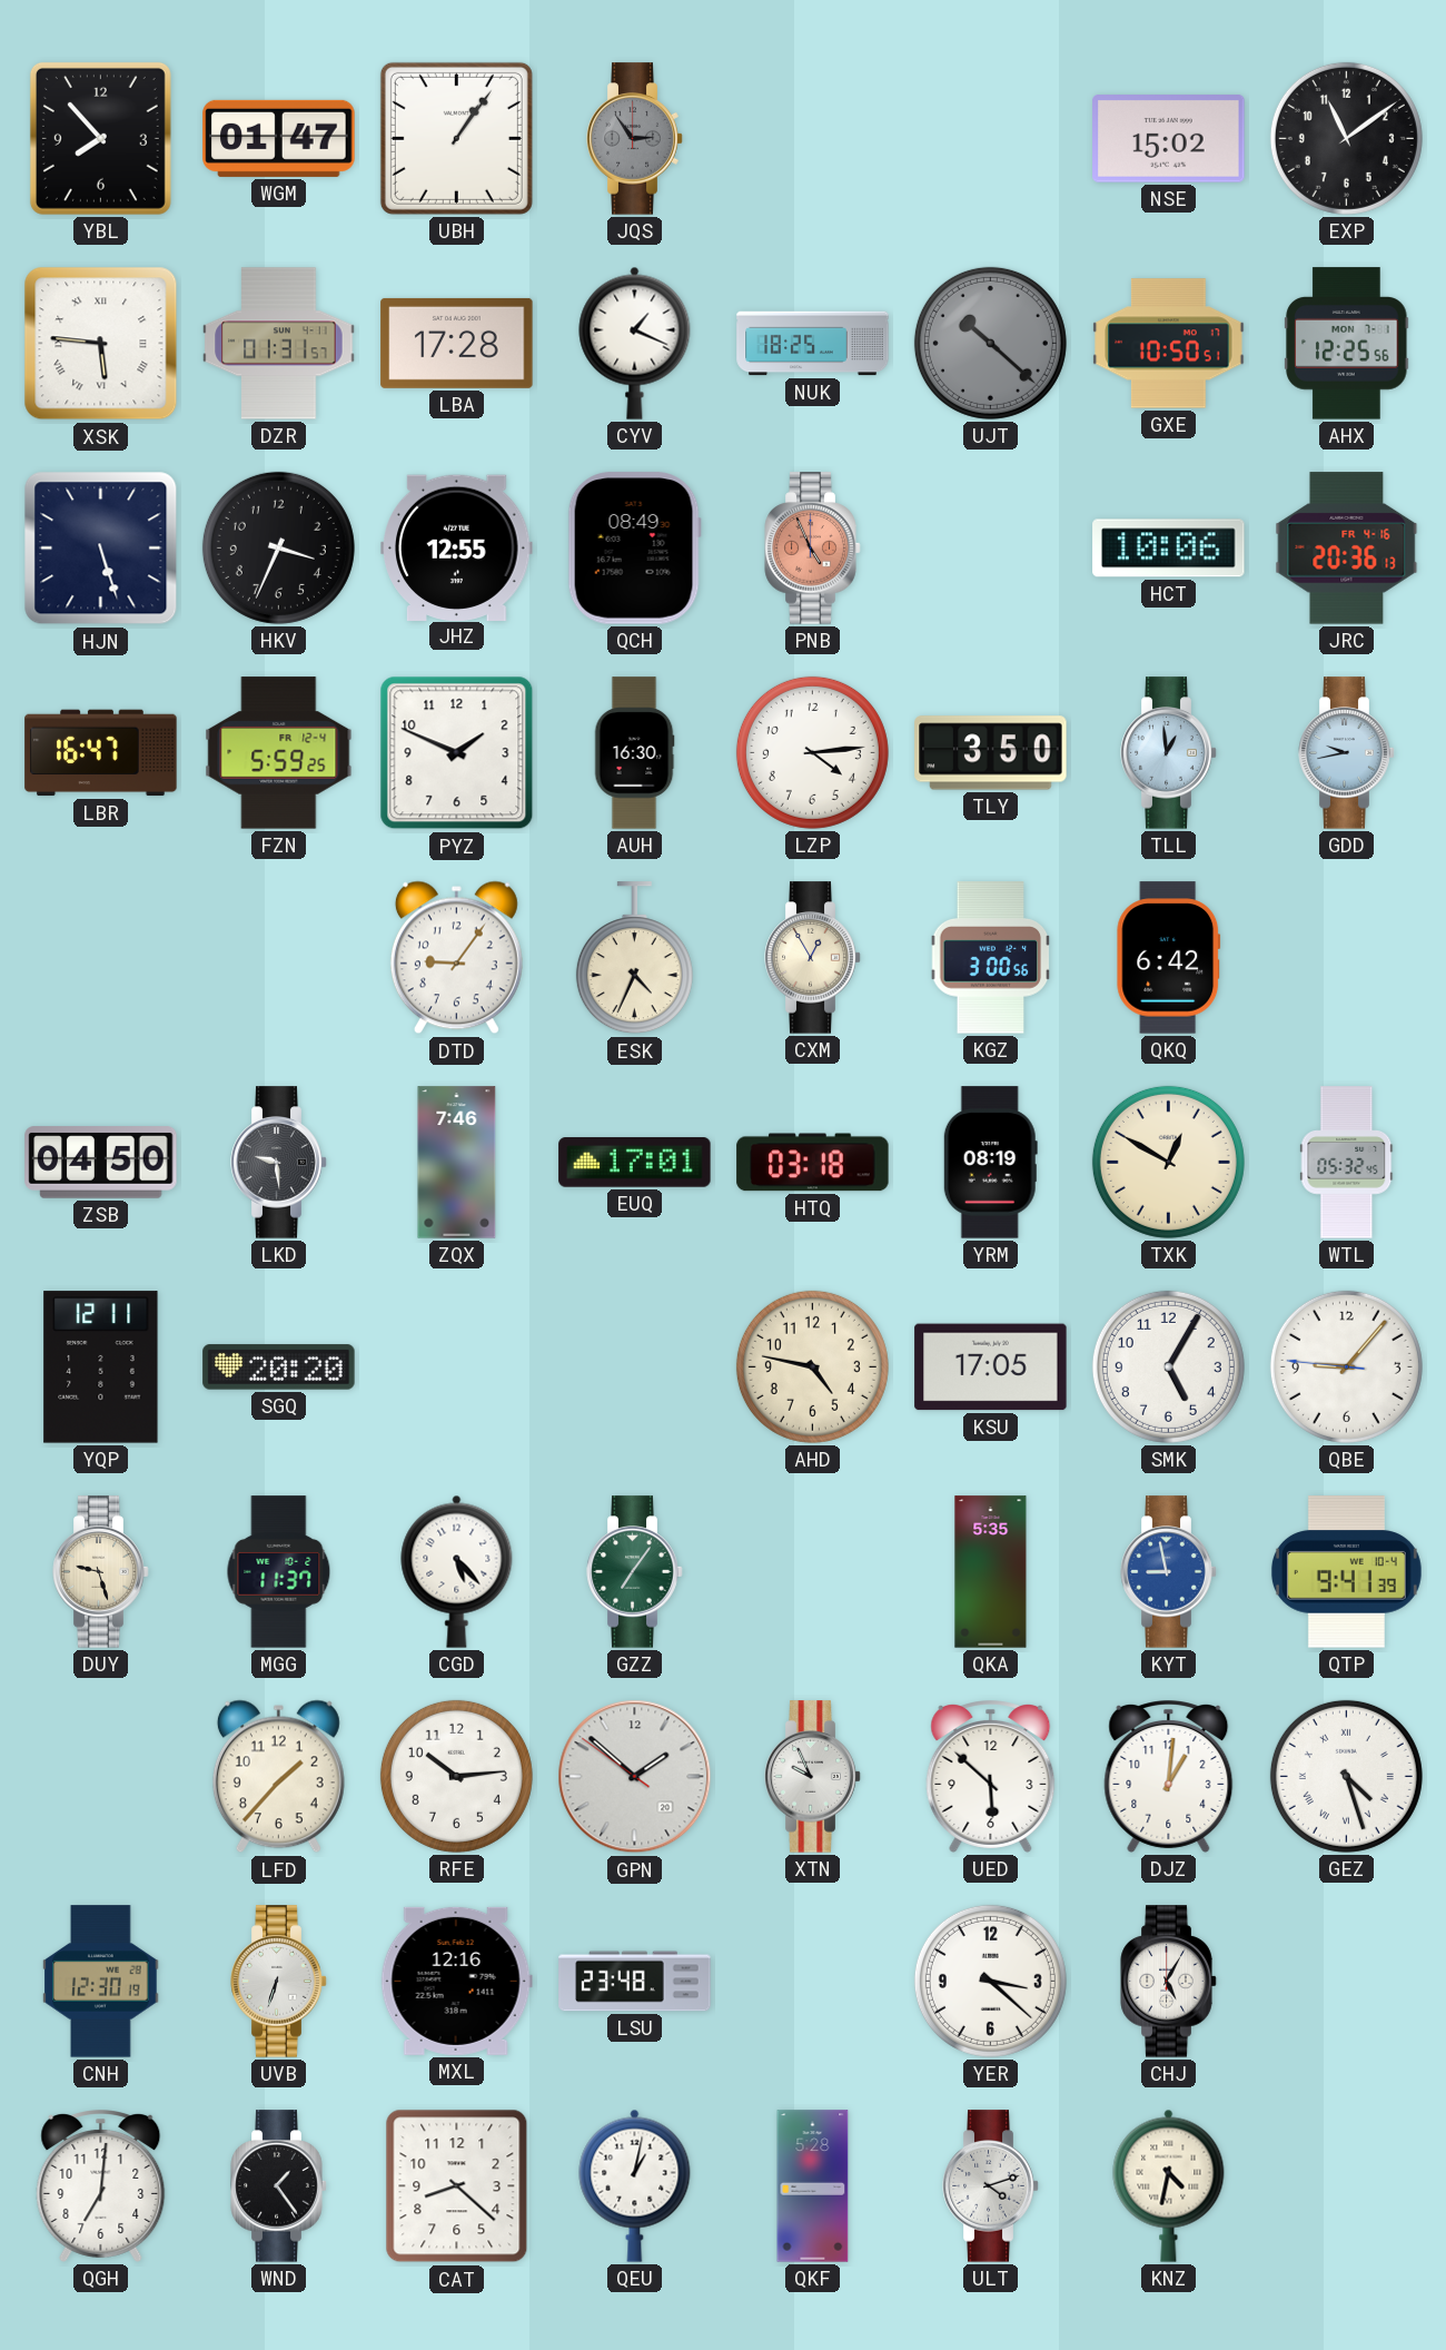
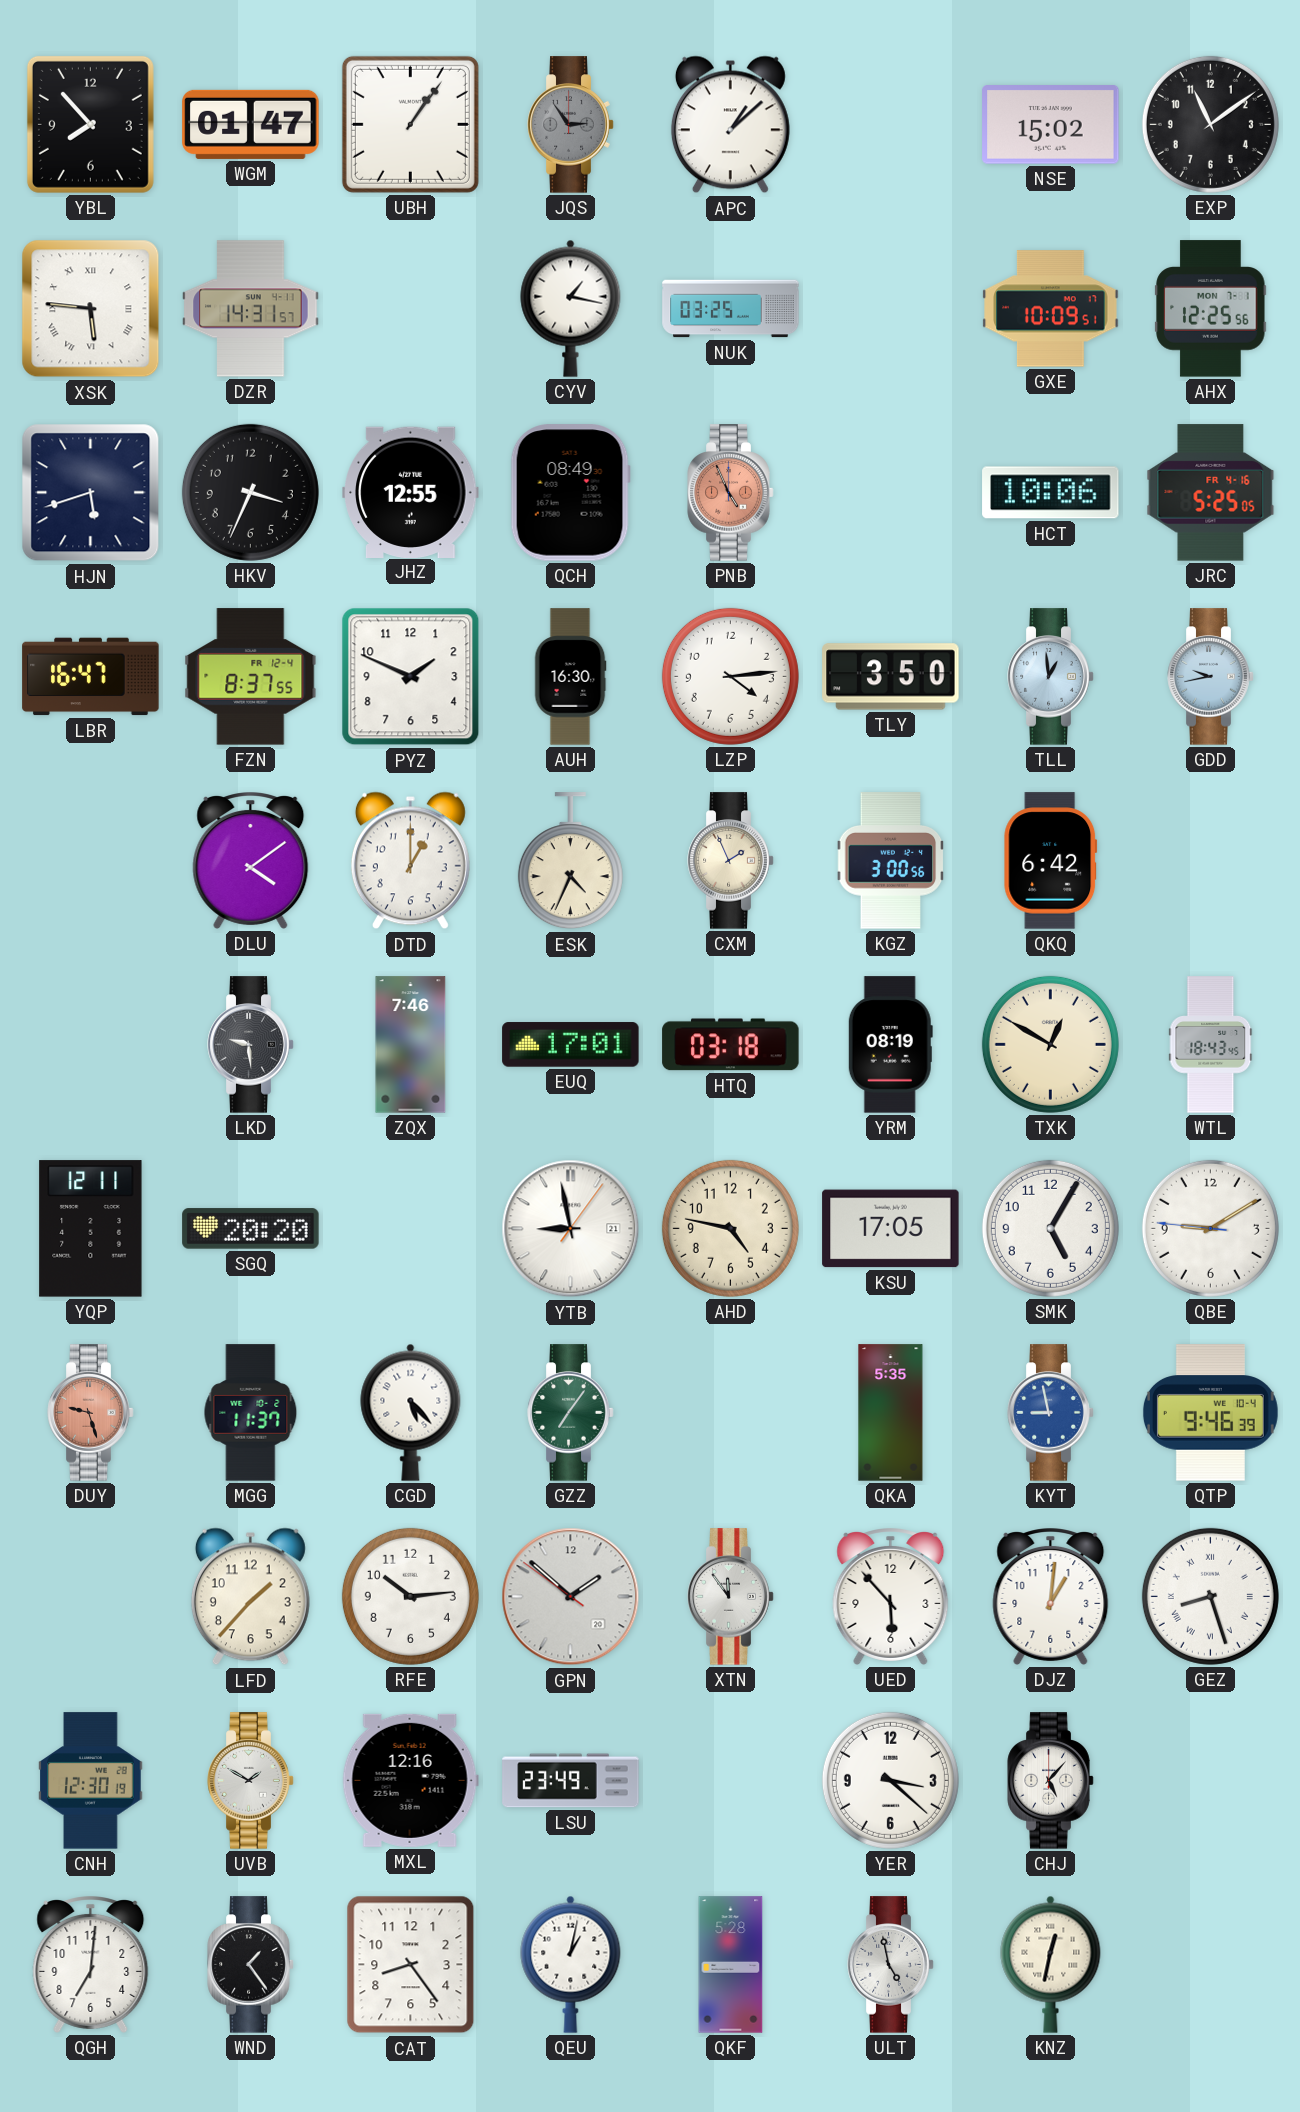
APC: none -> 1:08 (730, 125)
DZR: 01:31 -> 14:31 (251, 309)
LBA: 17:28 -> none (457, 343)
CYV: 1:19 -> 1:17 (571, 308)
NUK: 18:25 -> 03:25 (731, 309)
UJT: 10:22 -> none (990, 343)
GXE: 10:50 -> 10:09 (1051, 309)
HJN: 5:27 -> 5:42 (91, 493)
JRC: 20:36 -> 5:25 (1211, 493)
FZN: 5:59 -> 8:37 (251, 677)
DLU: none -> 4:09 (251, 861)
DTD: 9:06 -> 1:00 (410, 861)
CXM: 12:55 -> 1:56 (731, 861)
ZSB: 04:50 -> none (101, 1163)
WTL: 05:32 -> 18:43 (1211, 1045)
YTB: none -> 8:58 (571, 1229)
QBE: 9:06 -> 9:09 (1210, 1228)
DUY dial: cream -> salmon (91, 1413)
QTP: 9:41 -> 9:46 (1210, 1413)
XTN: 9:56 -> 11:54 (731, 1597)
UED: 5:52 -> 5:53 (891, 1597)
GEZ: 4:27 -> 8:27 (1210, 1596)
UVB: 6:33 -> 1:50 (251, 1781)
LSU: 23:48 -> 23:49 (571, 1781)
CHJ: 5:05 -> 5:07 (1051, 1781)
CAT: 8:22 -> 8:24 (411, 1965)
ULT: 4:12 -> 4:58 (891, 1965)
KNZ: 4:32 -> 12:32 (1051, 1964)
